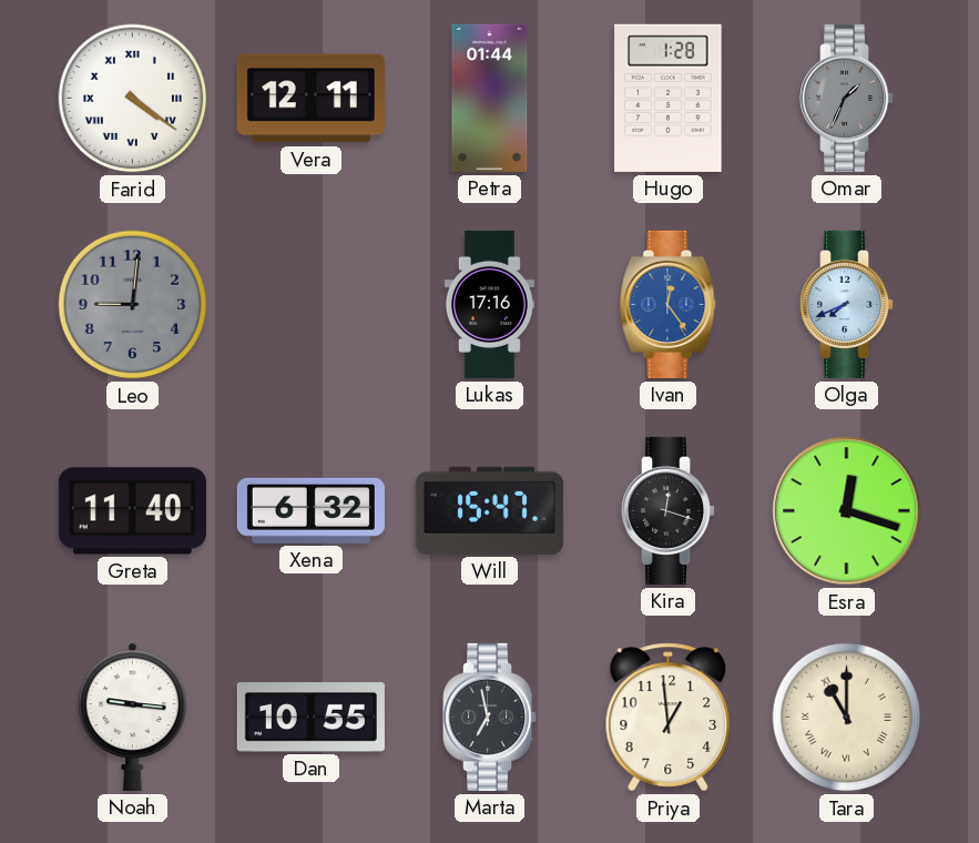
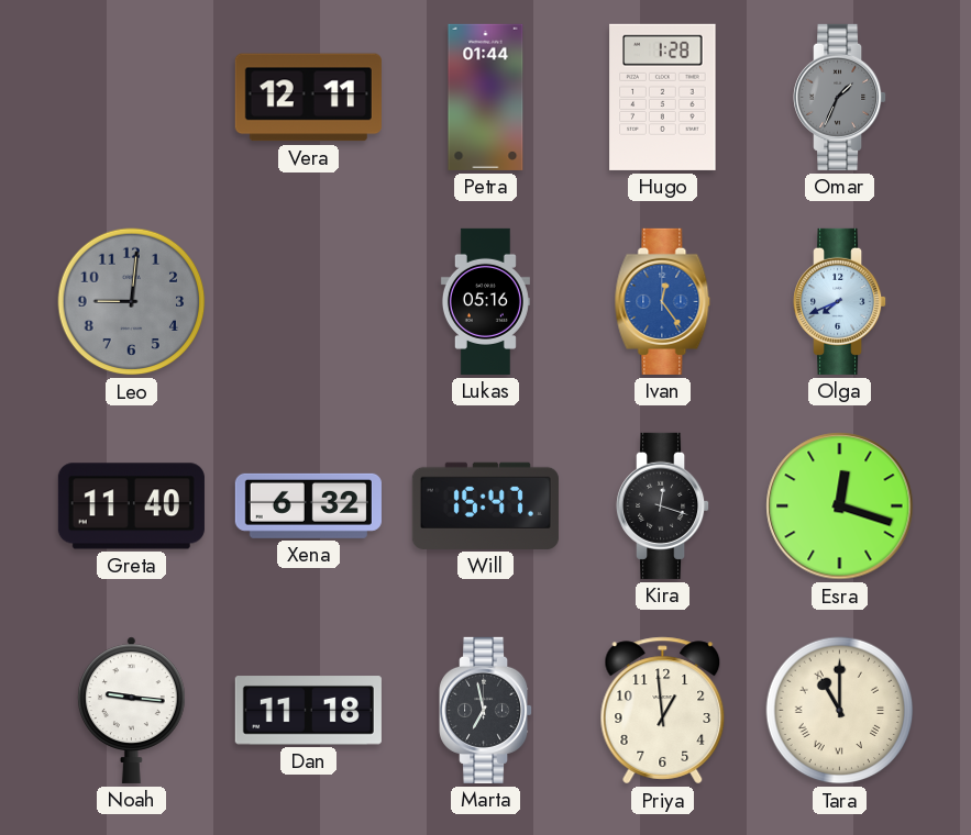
Farid: 4:21 -> none (133, 99)
Lukas: 17:16 -> 05:16 (485, 301)
Dan: 10:55 -> 11:18 (308, 711)
